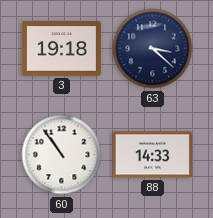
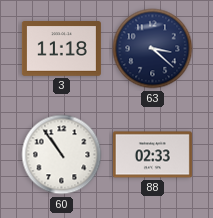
3: 19:18 -> 11:18 (61, 49)
88: 14:33 -> 02:33 (152, 155)
